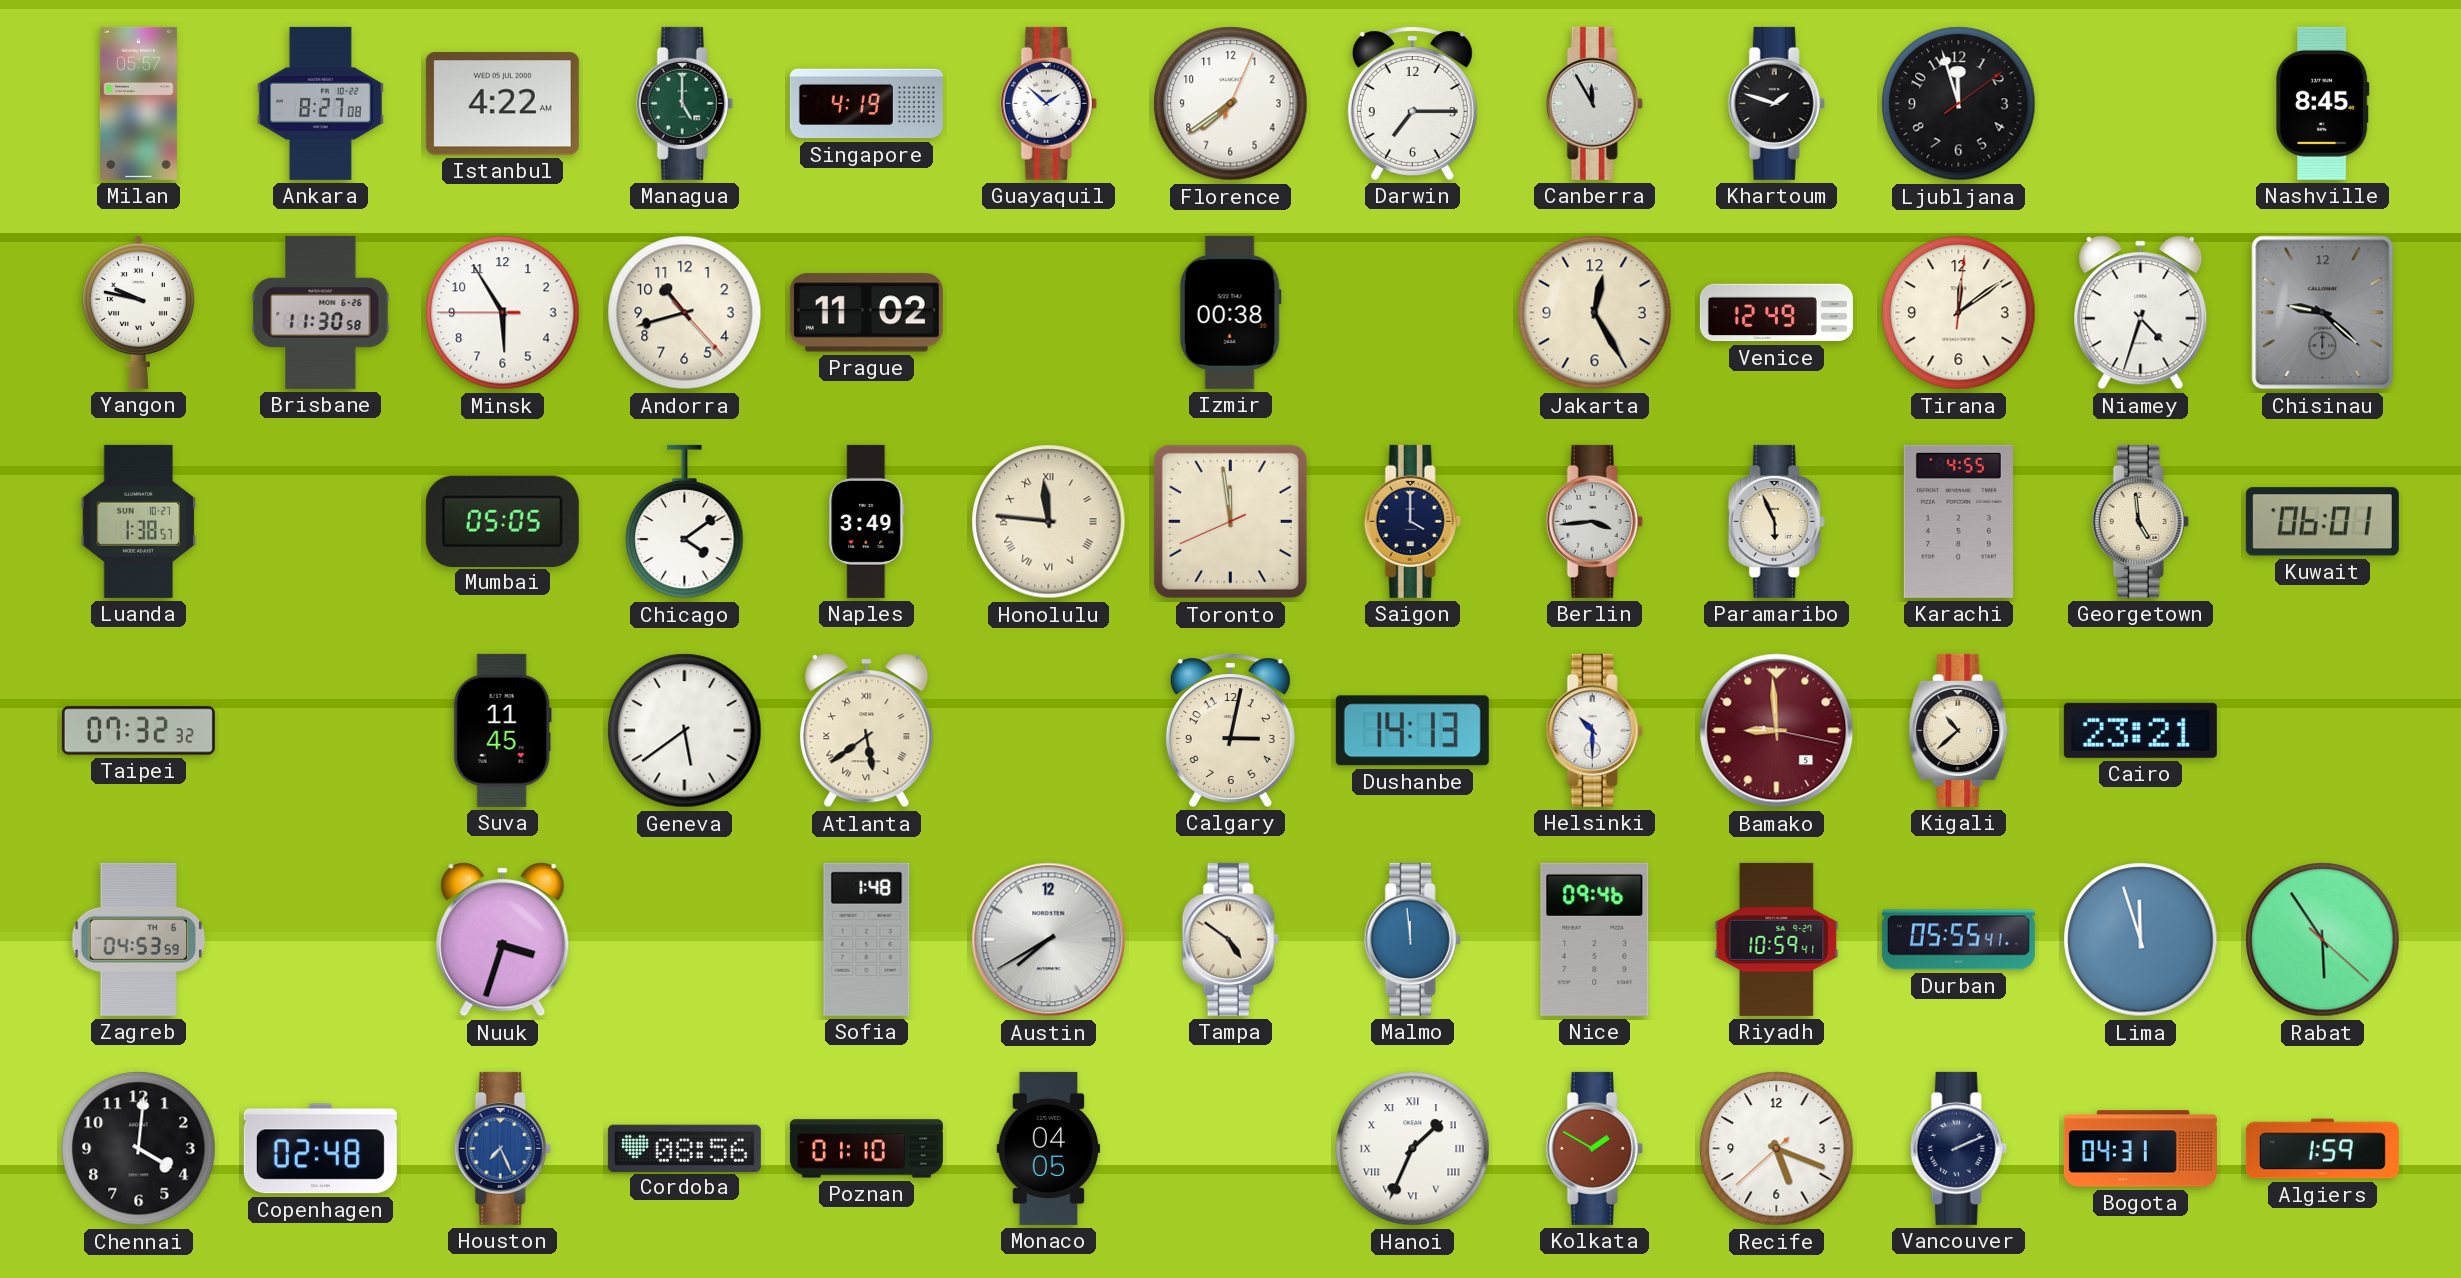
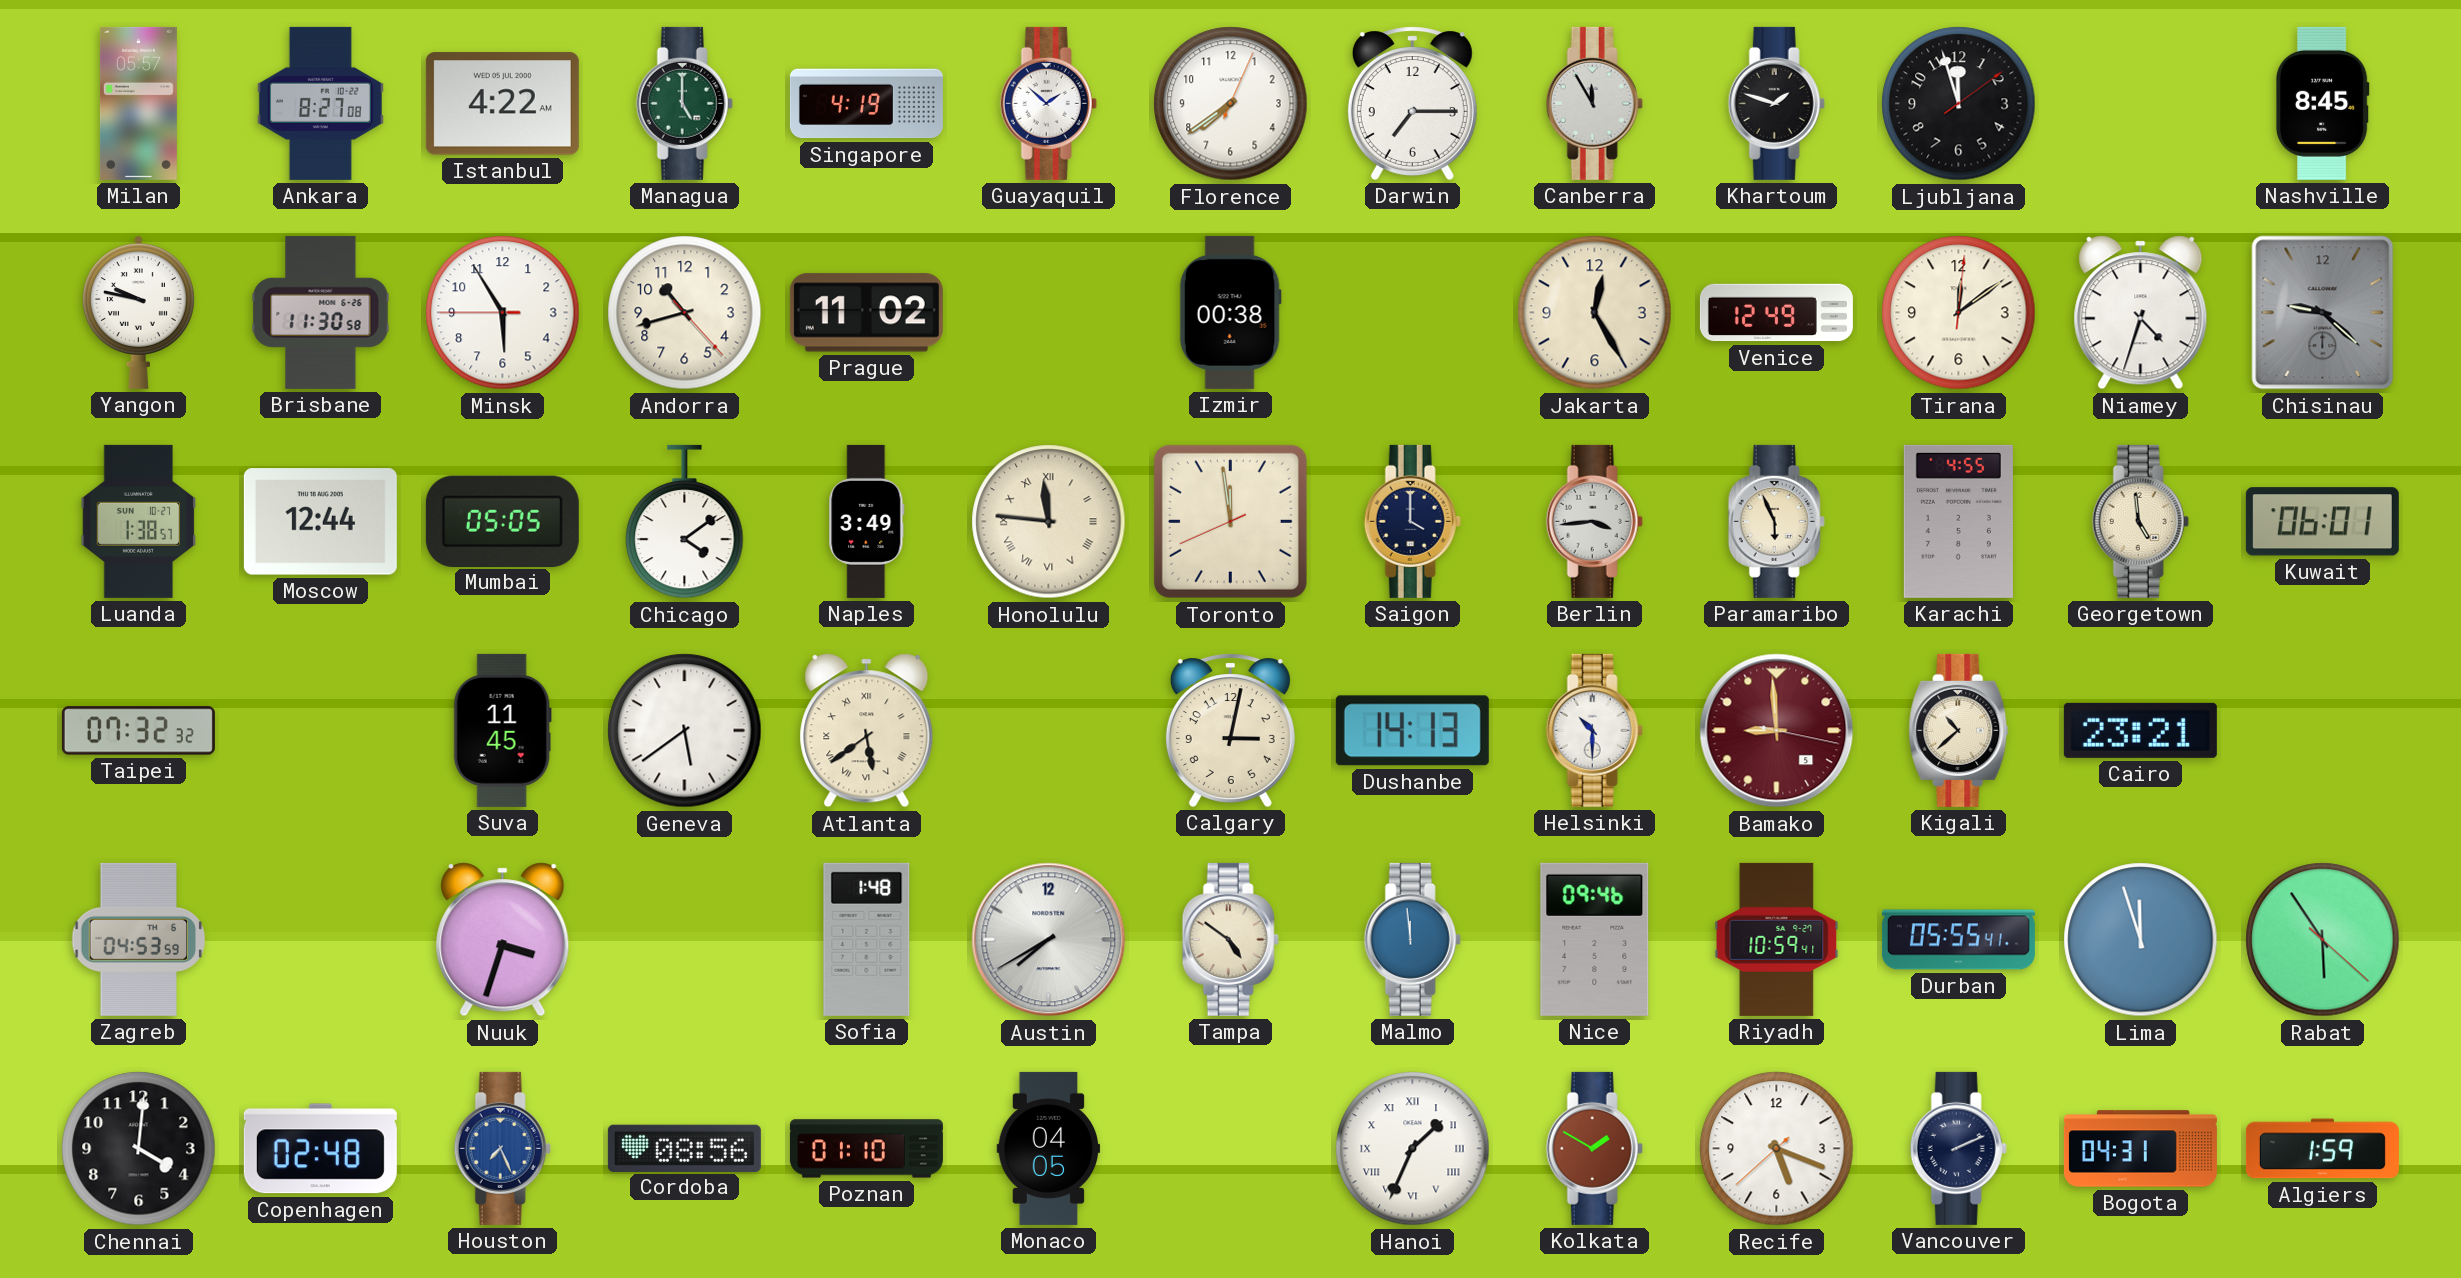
Moscow: none -> 12:44 (320, 522)
